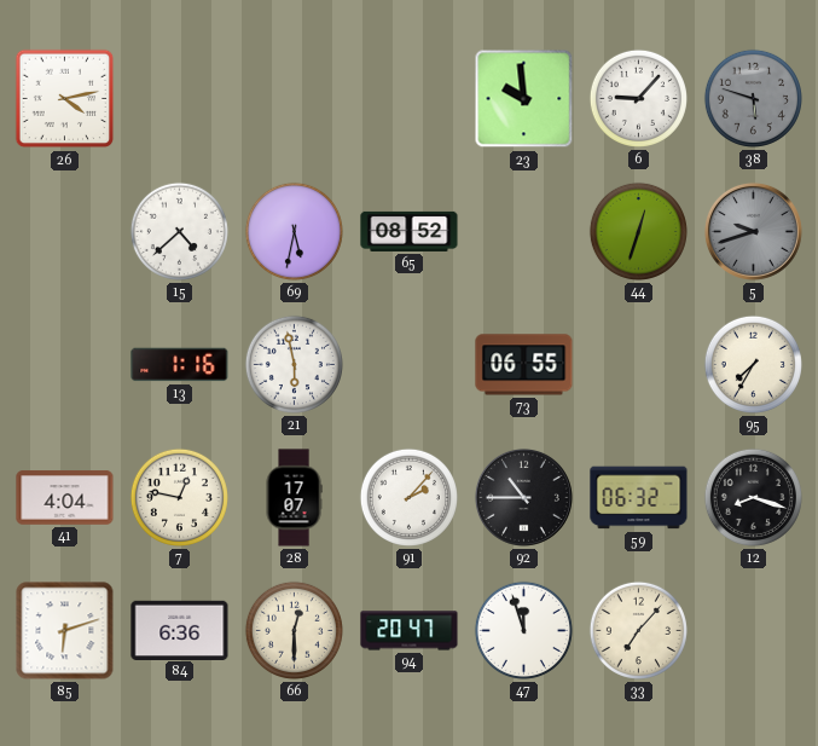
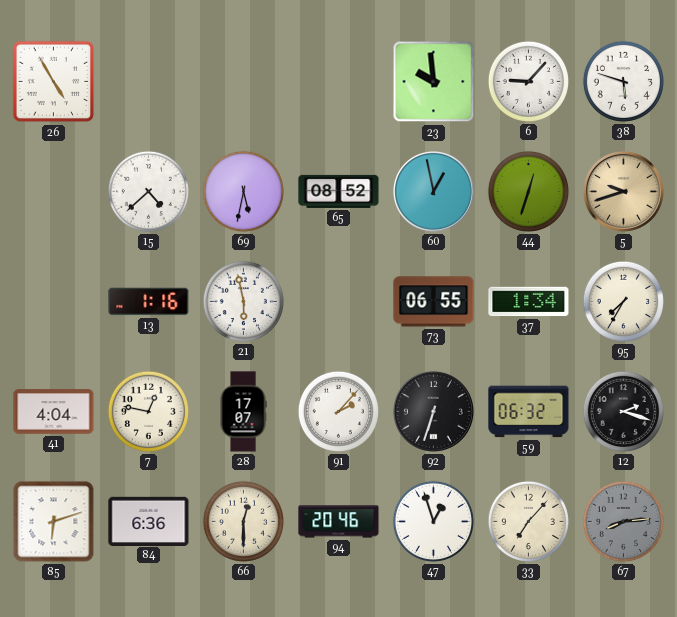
26: 4:13 -> 4:55 (54, 82)
38 dial: grey -> white (623, 81)
60: none -> 12:58 (433, 191)
5 dial: grey -> champagne (623, 191)
37: none -> 1:34 (529, 302)
92: 10:45 -> 6:33 (433, 411)
12: 8:18 -> 2:18 (623, 411)
94: 20:47 -> 20:46 (339, 522)
47: 11:57 -> 12:57 (433, 521)
67: none -> 8:14 (623, 521)
